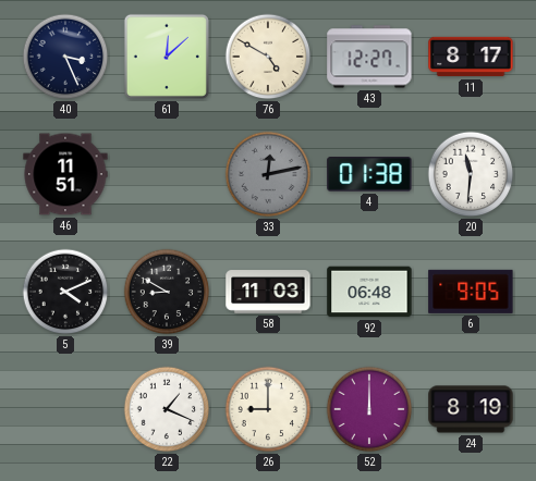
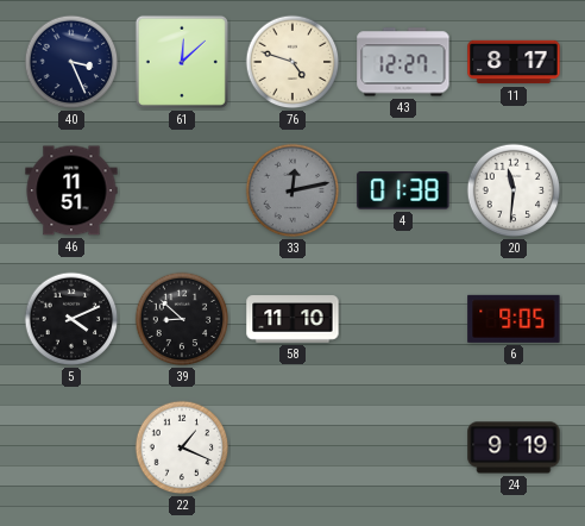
76: 4:50 -> 4:48 (292, 62)
39: 8:50 -> 8:52 (182, 319)
58: 11:03 -> 11:10 (292, 319)
92: 06:48 -> none (369, 292)
26: 9:00 -> none (268, 409)
52: 12:00 -> none (369, 409)
24: 8:19 -> 9:19 (514, 447)
